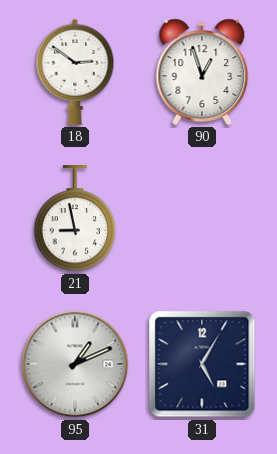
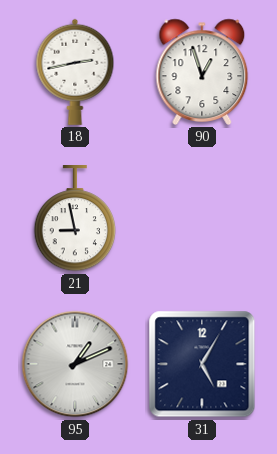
18: 2:51 -> 2:43 (75, 72)
